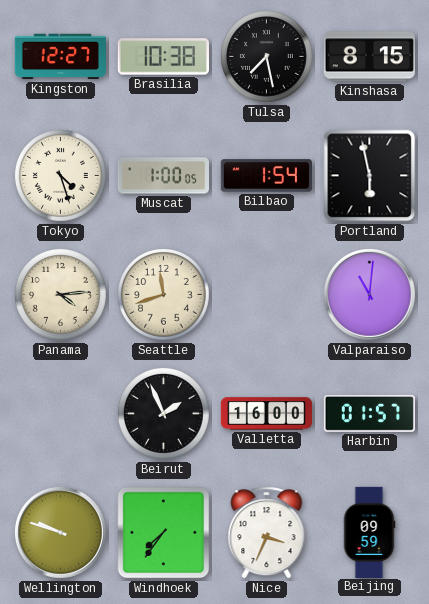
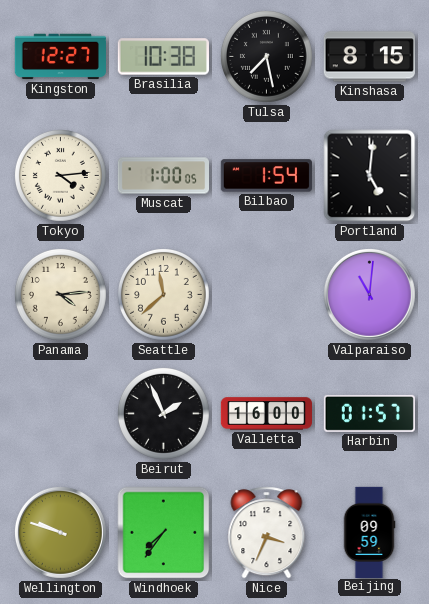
Tokyo: 4:27 -> 4:14 (61, 176)
Portland: 5:58 -> 5:01 (370, 176)
Seattle: 11:42 -> 11:38 (164, 295)
